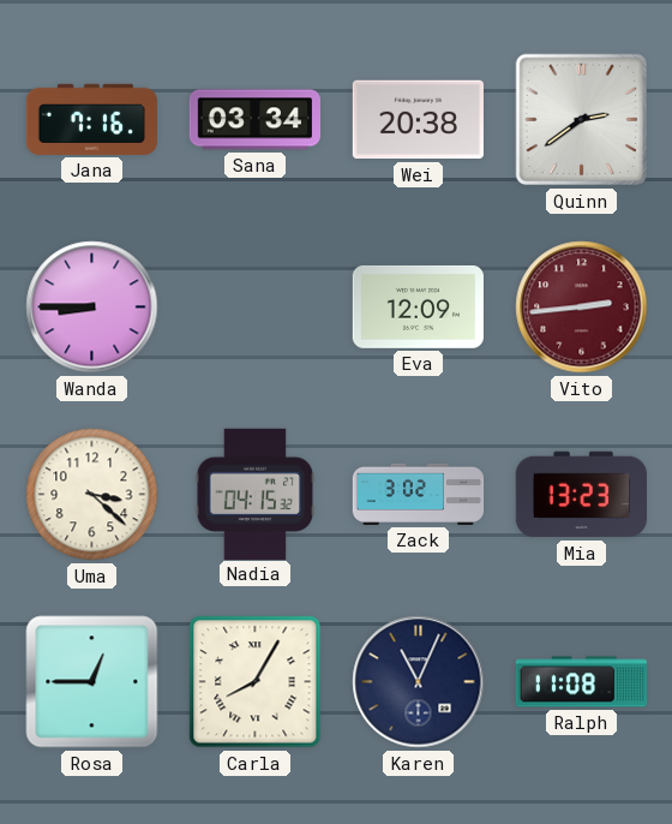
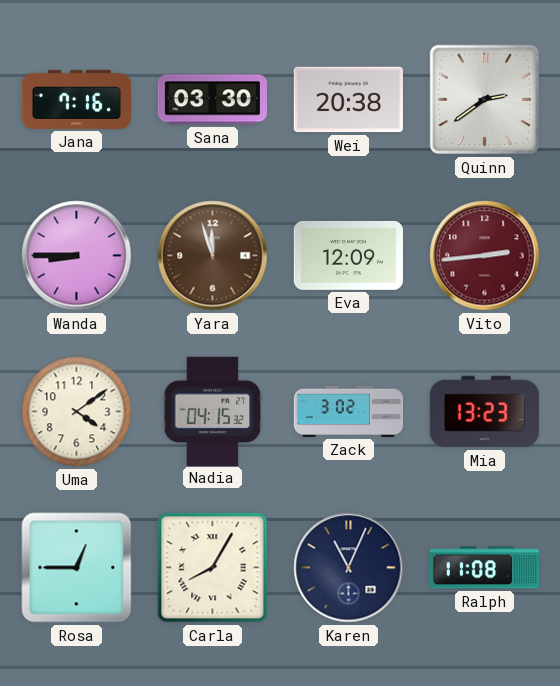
Sana: 03:34 -> 03:30 (212, 100)
Yara: none -> 11:57 (213, 256)
Uma: 3:22 -> 4:09 (77, 412)
